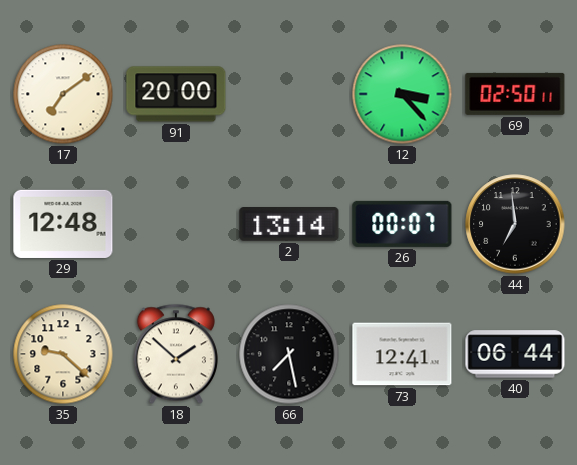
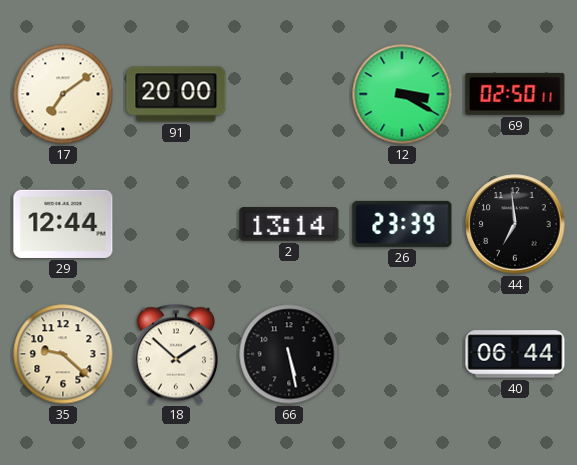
12: 3:23 -> 3:20 (402, 94)
29: 12:48 -> 12:44 (63, 224)
26: 00:07 -> 23:39 (402, 224)
66: 7:28 -> 5:28 (289, 354)
73: 12:41 -> none (402, 354)
